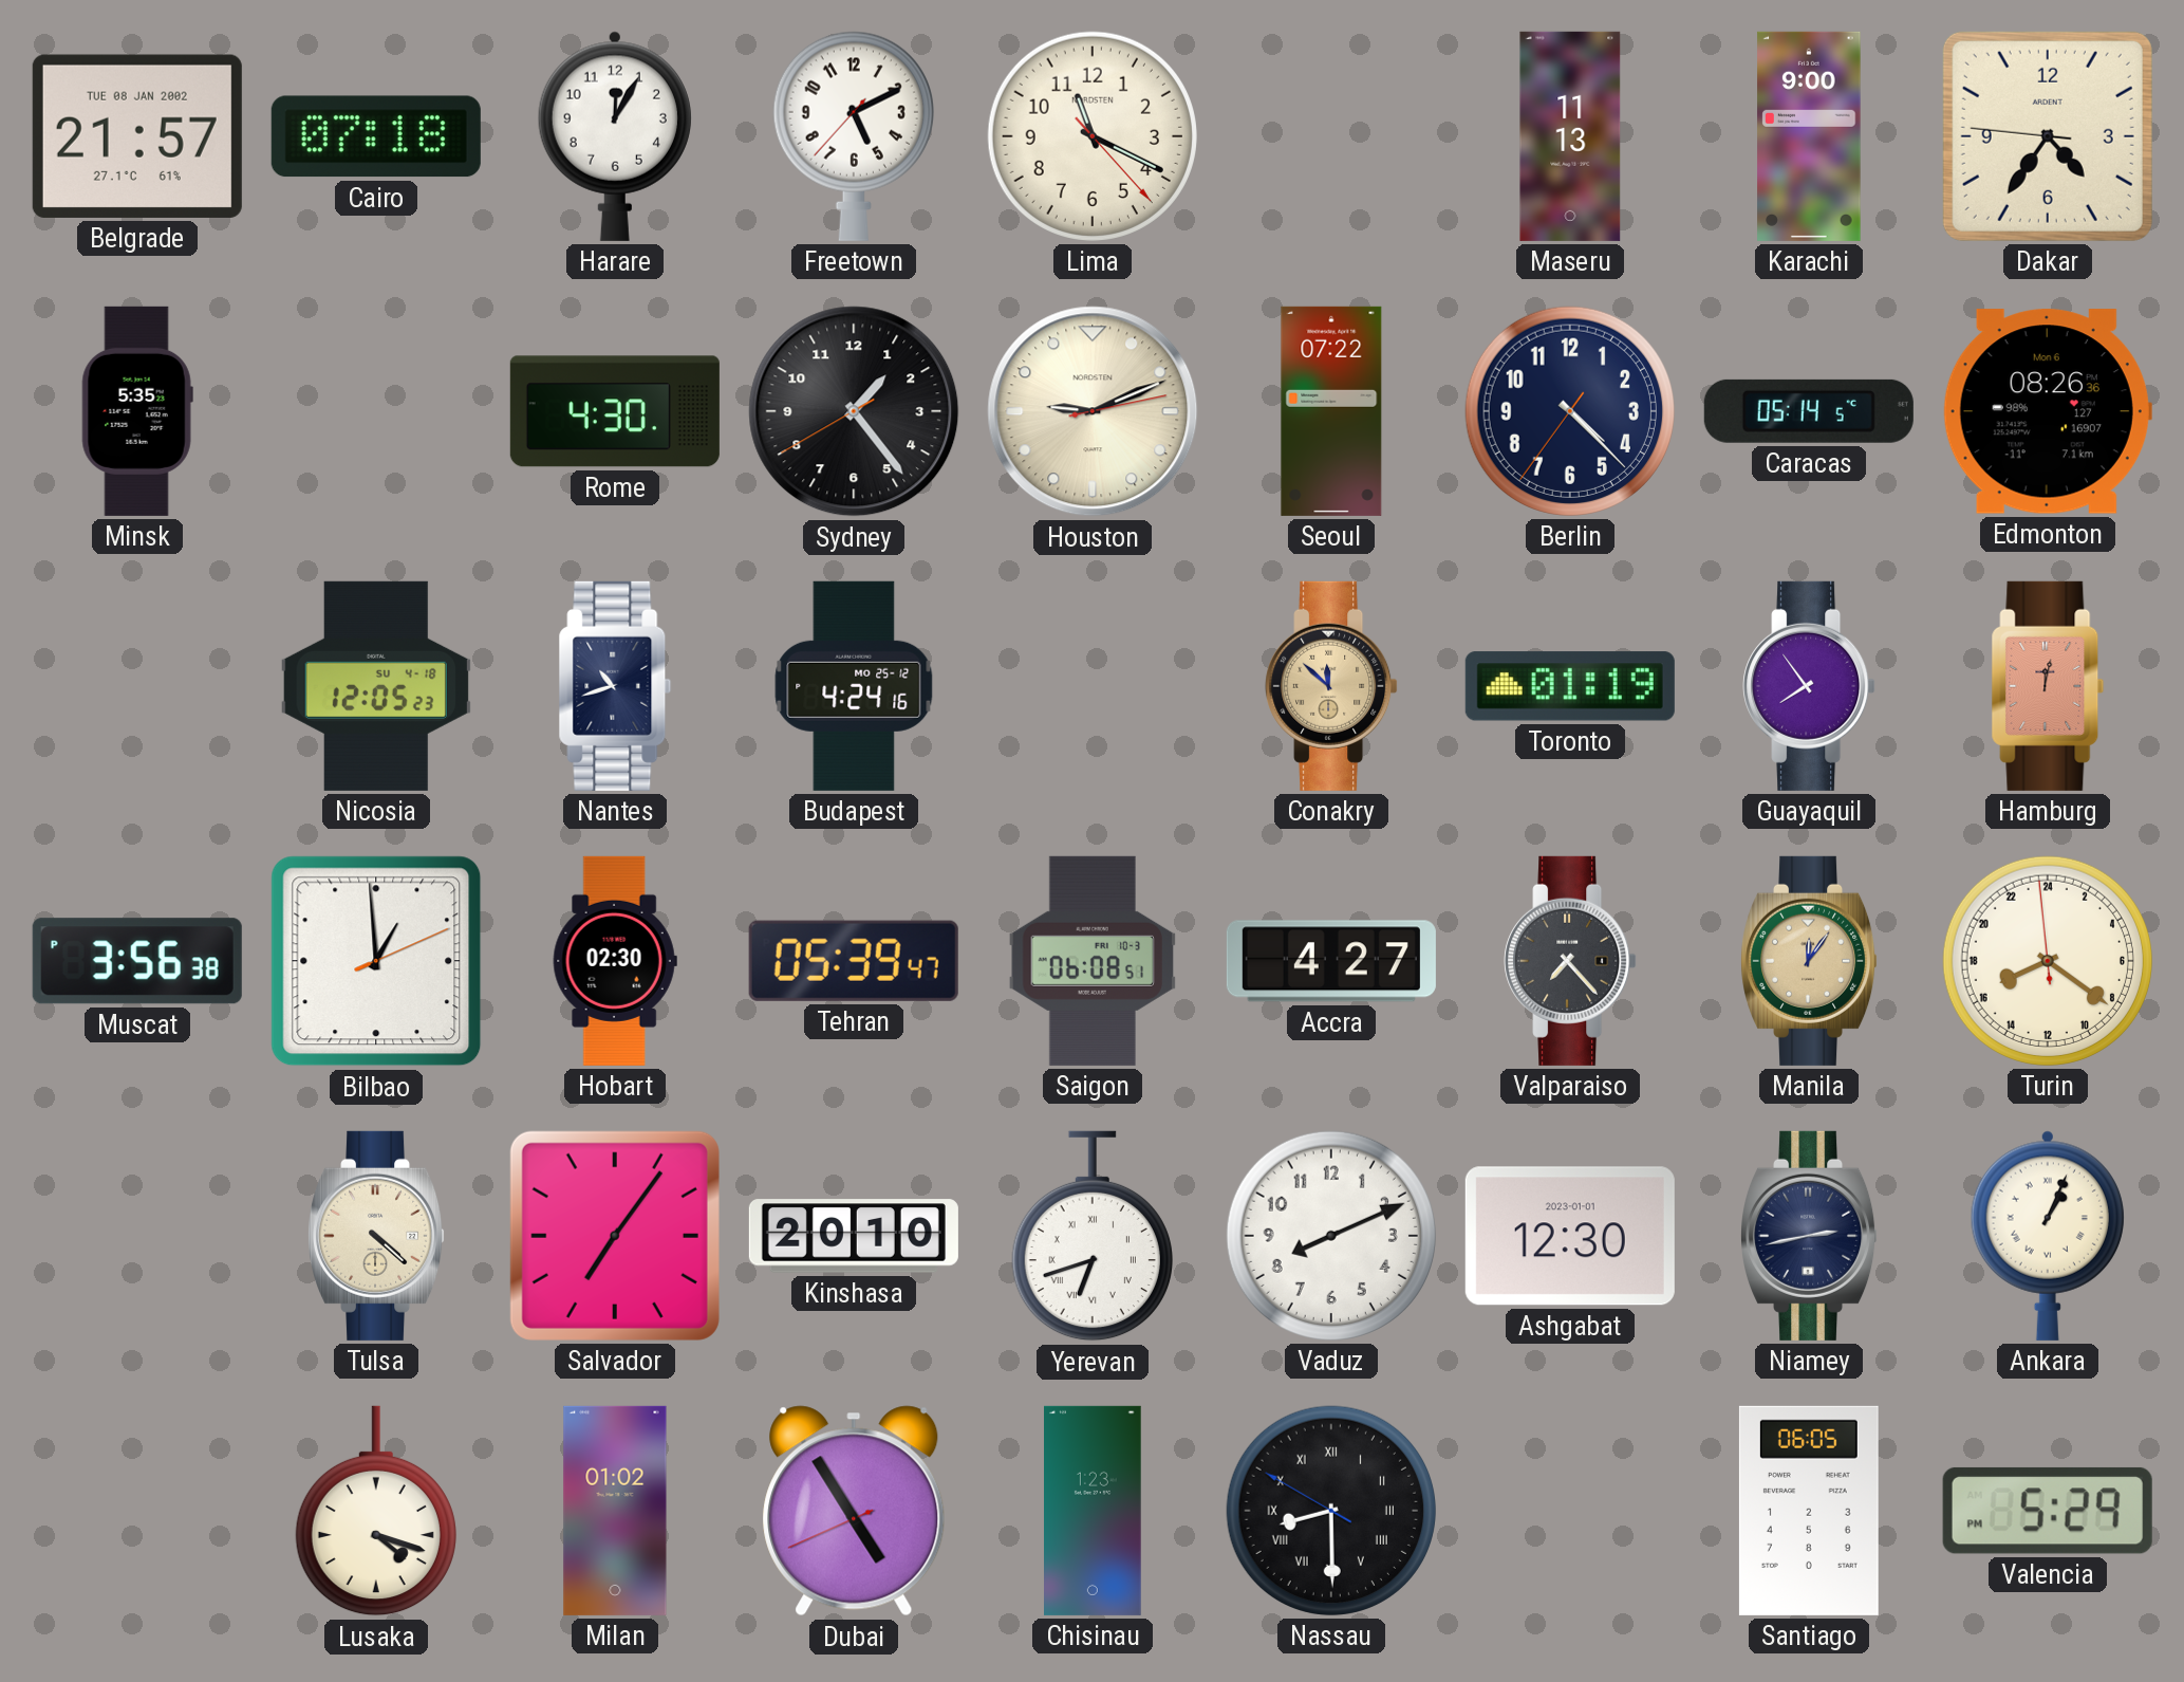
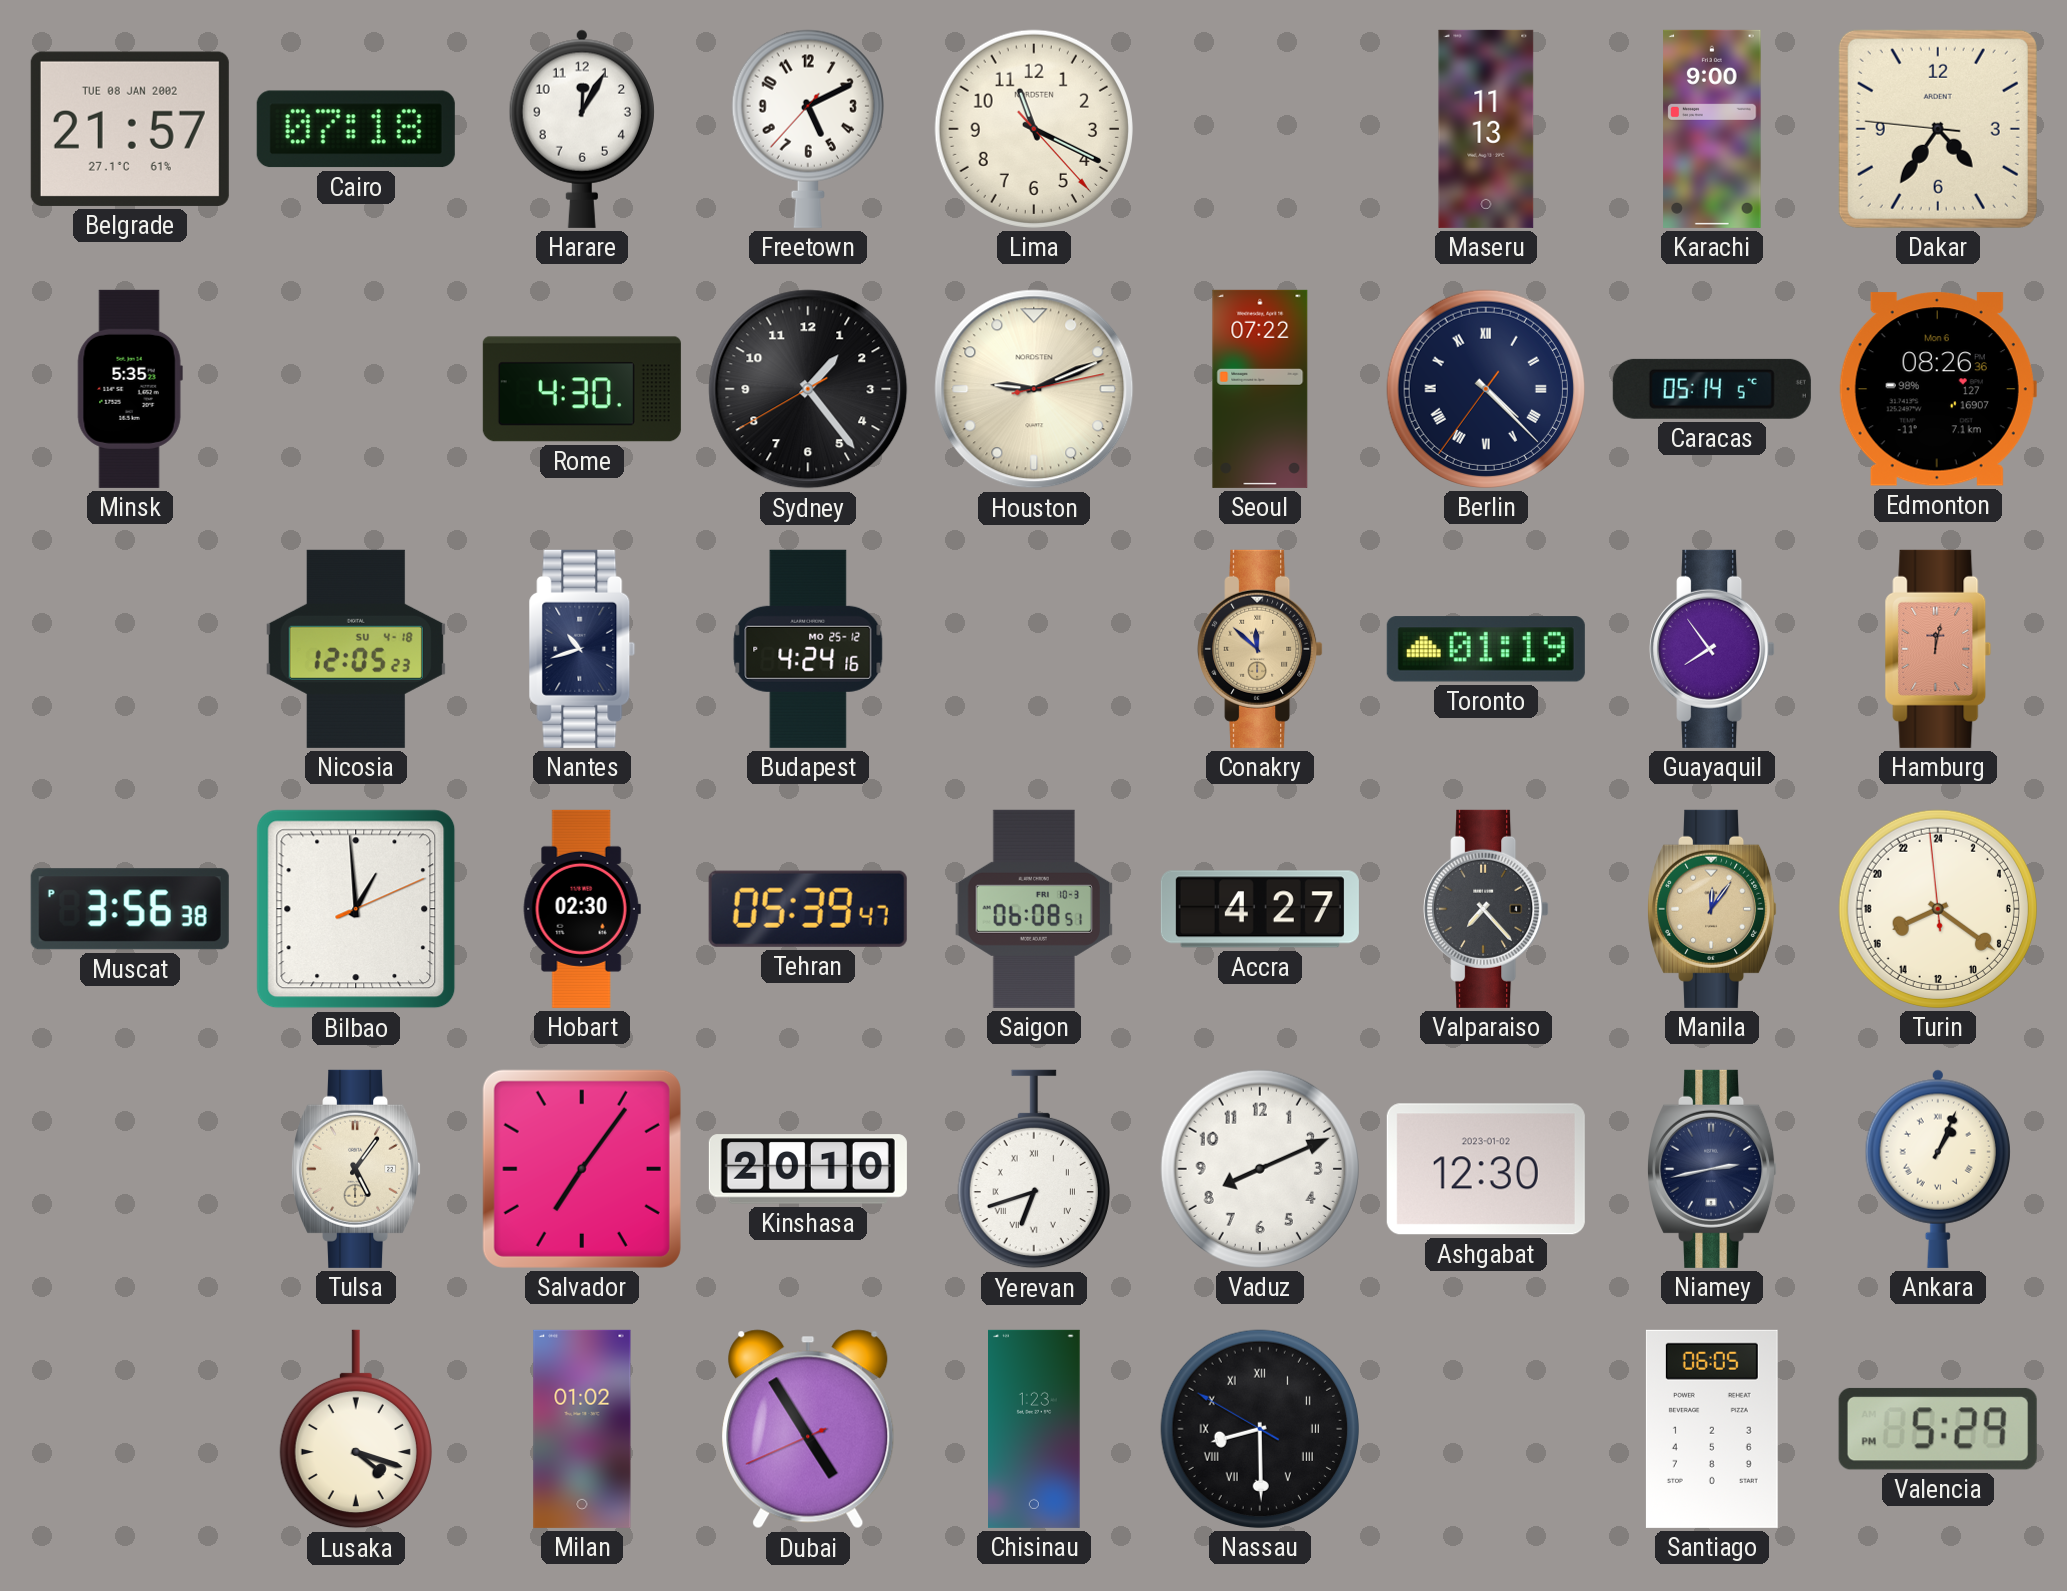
Berlin numerals: Arabic -> Roman (1486, 389)
Tulsa: 4:22 -> 5:06 (357, 1169)
Ashgabat date: 2023-01-01 -> 2023-01-02 (1486, 1169)
